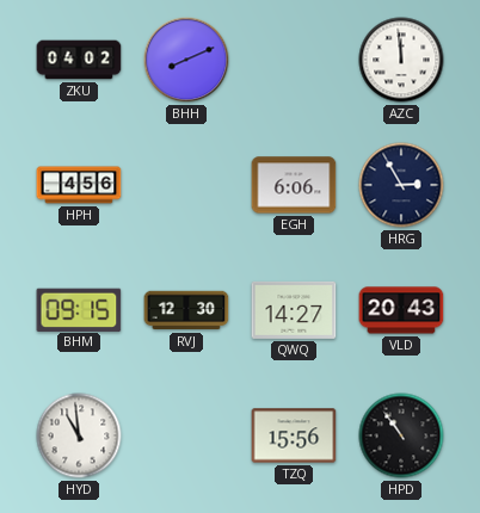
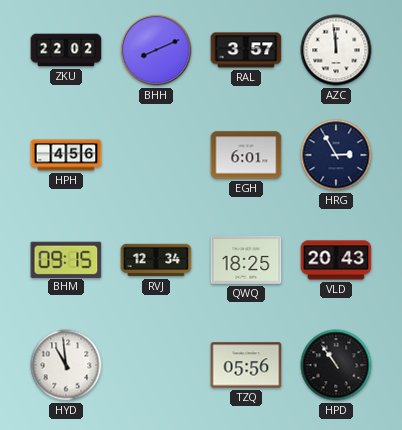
ZKU: 04:02 -> 22:02 (66, 50)
RAL: none -> 3:57 (246, 50)
EGH: 6:06 -> 6:01 (246, 155)
RVJ: 12:30 -> 12:34 (156, 260)
QWQ: 14:27 -> 18:25 (246, 260)
TZQ: 15:56 -> 05:56 (246, 365)
